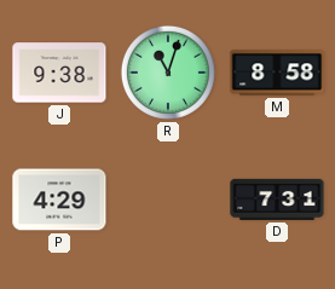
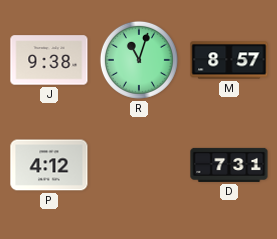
M: 8:58 -> 8:57 (229, 60)
P: 4:29 -> 4:12 (49, 165)
